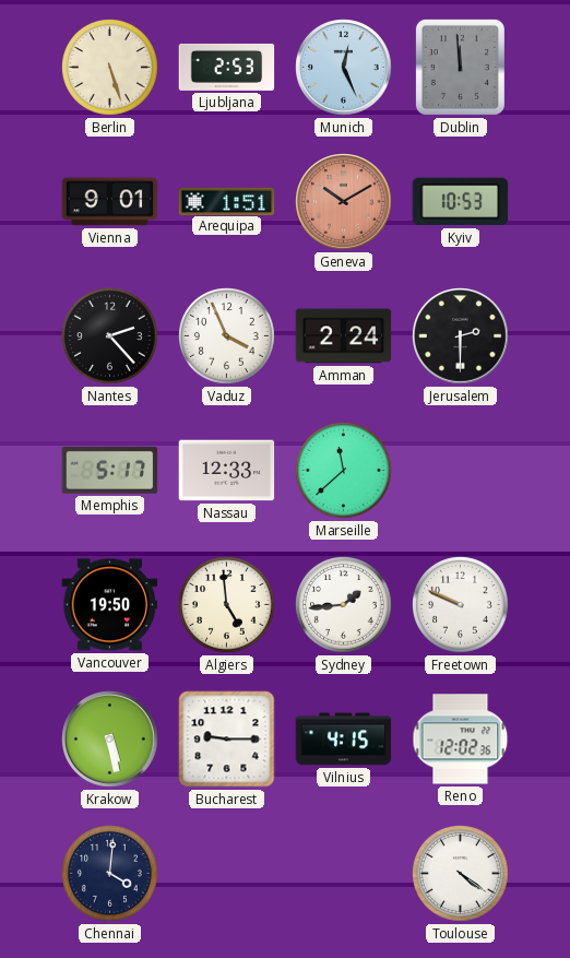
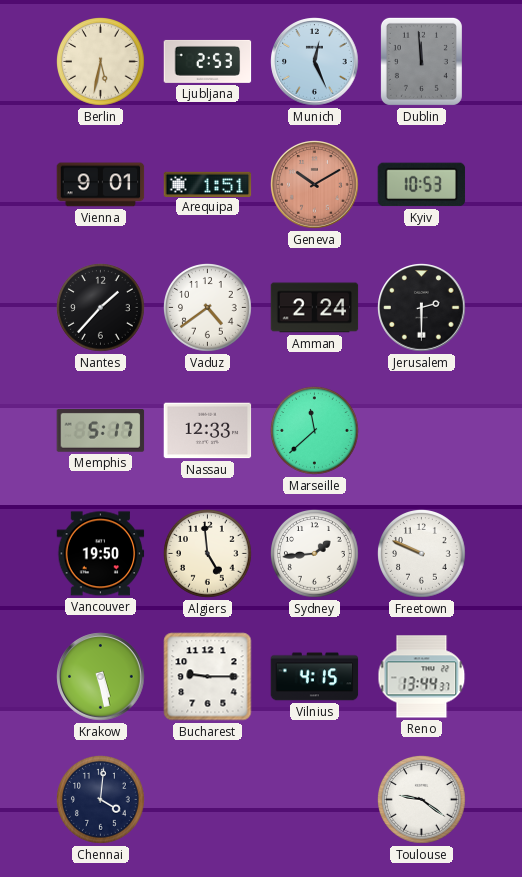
Berlin: 5:27 -> 5:32 (101, 62)
Nantes: 2:23 -> 1:37 (101, 308)
Vaduz: 3:56 -> 4:39 (208, 308)
Reno: 12:02 -> 13:44 (422, 677)
Toulouse: 4:21 -> 9:21 (422, 800)
